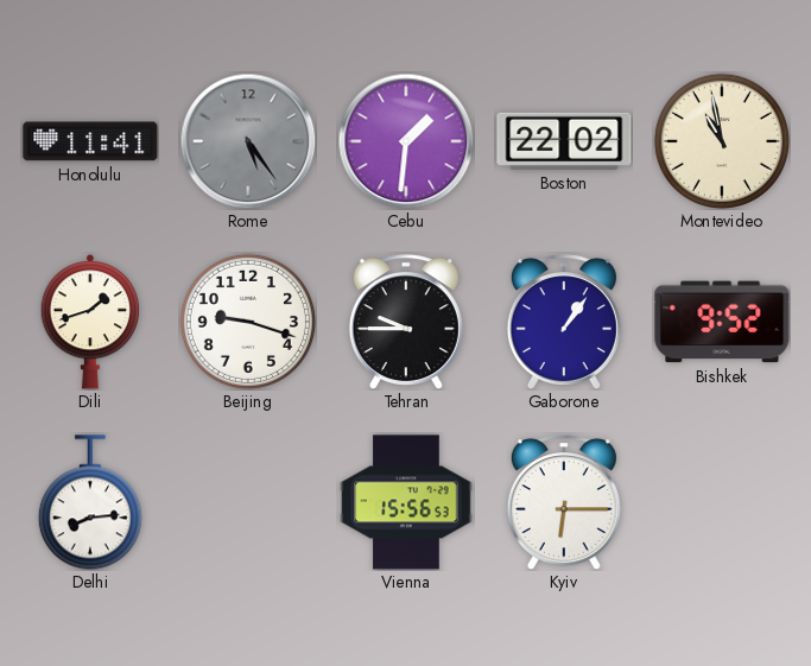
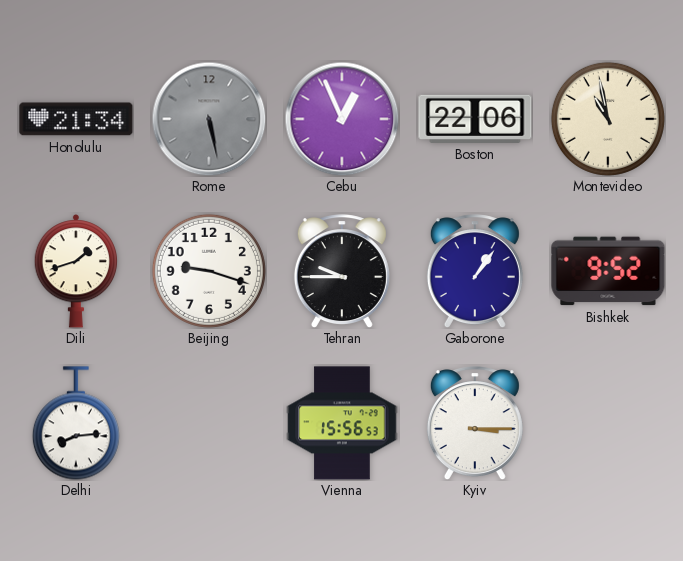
Honolulu: 11:41 -> 21:34 (76, 119)
Rome: 5:24 -> 5:28 (209, 119)
Cebu: 1:31 -> 12:56 (342, 119)
Boston: 22:02 -> 22:06 (475, 119)
Kyiv: 6:15 -> 3:15 (475, 423)
